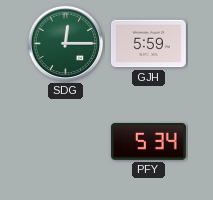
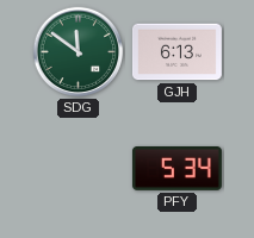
SDG: 12:15 -> 11:51 (79, 52)
GJH: 5:59 -> 6:13 (176, 52)
